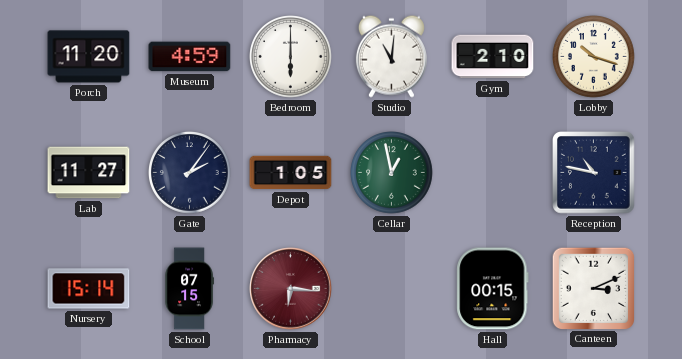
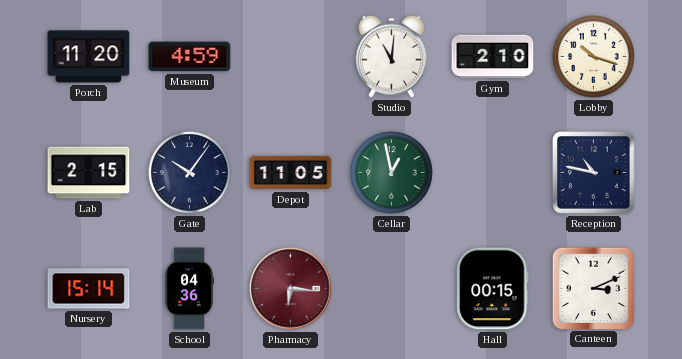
Bedroom: 6:00 -> none (291, 57)
Lab: 11:27 -> 2:15 (89, 173)
Gate: 2:06 -> 10:06 (190, 173)
Depot: 1:05 -> 11:05 (291, 173)
School: 07:15 -> 04:36 (189, 289)
